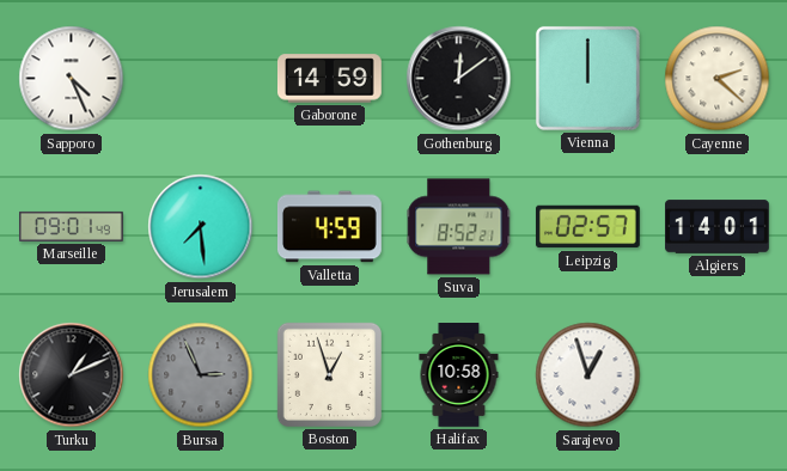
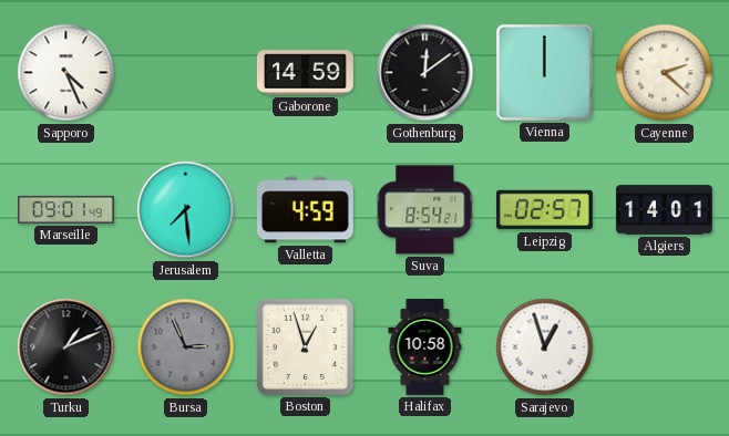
Suva: 8:52 -> 8:54 (425, 210)
